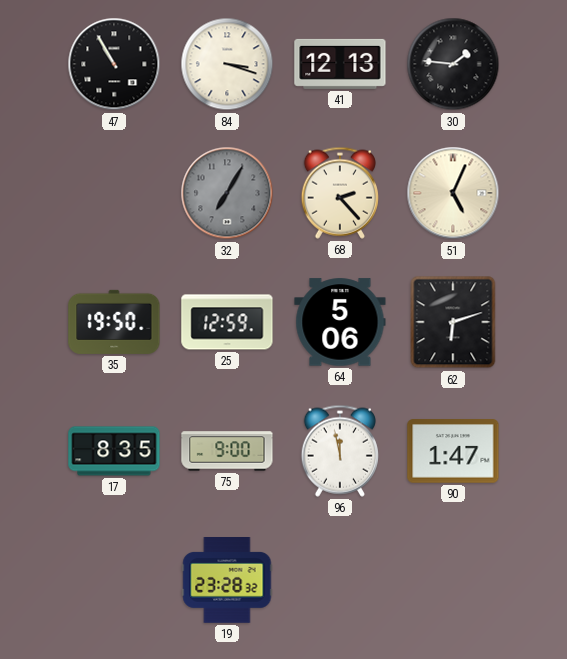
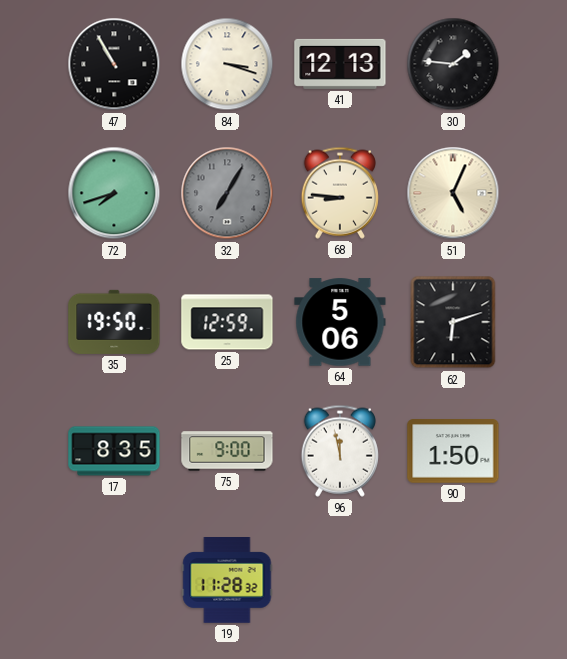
72: none -> 7:42 (114, 193)
68: 2:23 -> 8:46 (340, 193)
90: 1:47 -> 1:50 (453, 451)
19: 23:28 -> 11:28 (227, 581)
